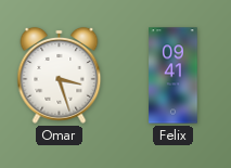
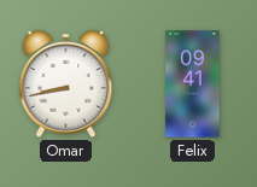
Omar: 3:27 -> 8:43 (66, 83)
